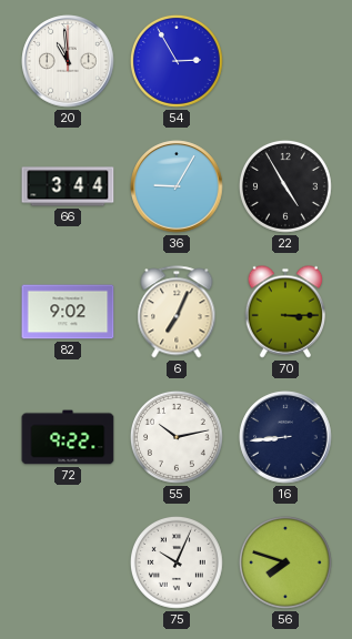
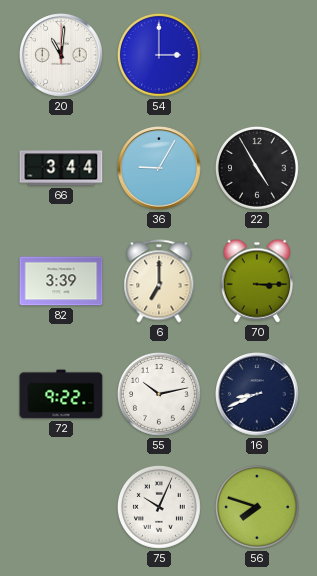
20: 10:59 -> 11:01 (61, 55)
54: 2:55 -> 3:00 (159, 55)
82: 9:02 -> 3:39 (61, 281)
6: 7:04 -> 7:00 (159, 281)
16: 8:44 -> 8:41 (257, 394)
